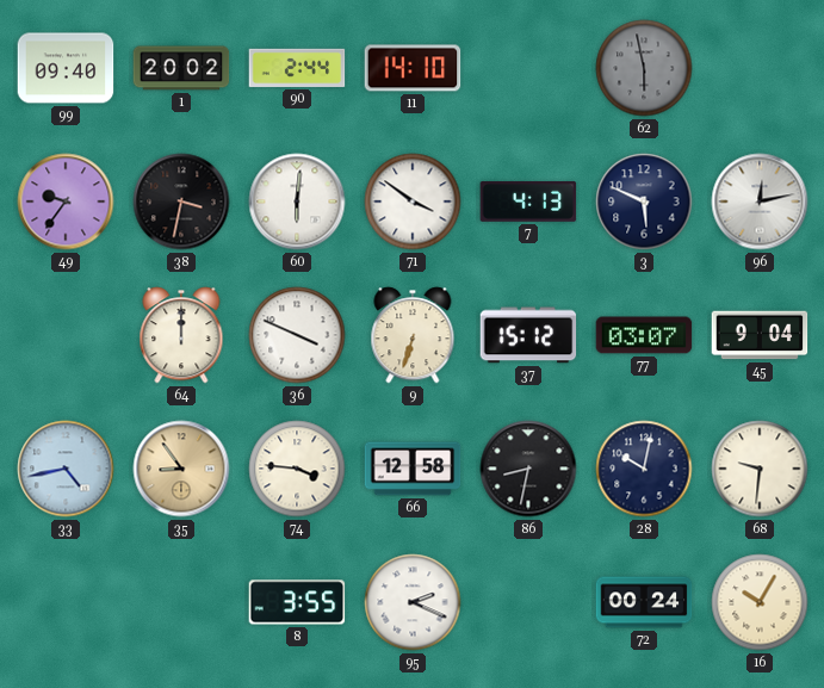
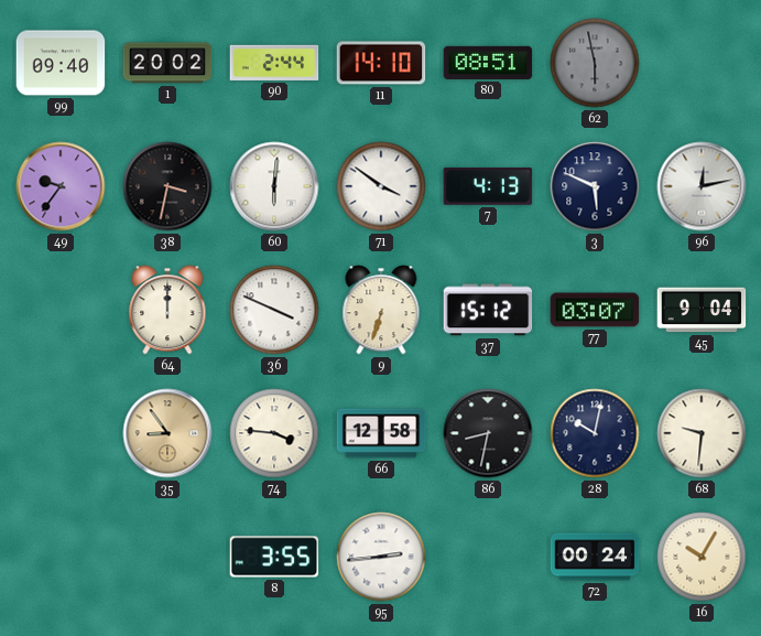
80: none -> 08:51 (488, 63)
33: 4:43 -> none (66, 469)
95: 2:19 -> 2:44 (381, 557)
